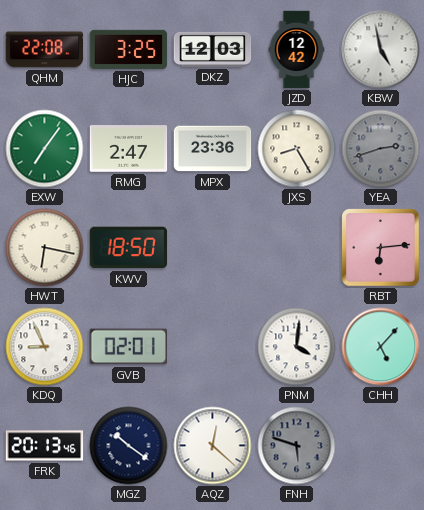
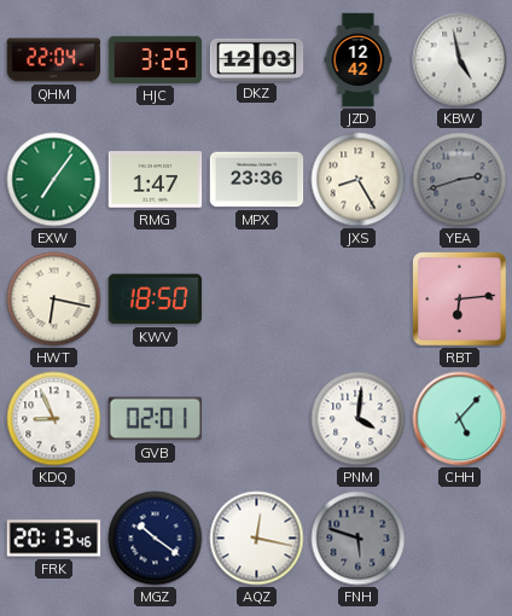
QHM: 22:08 -> 22:04 (54, 60)
RMG: 2:47 -> 1:47 (156, 180)
AQZ: 12:22 -> 12:17 (257, 539)
